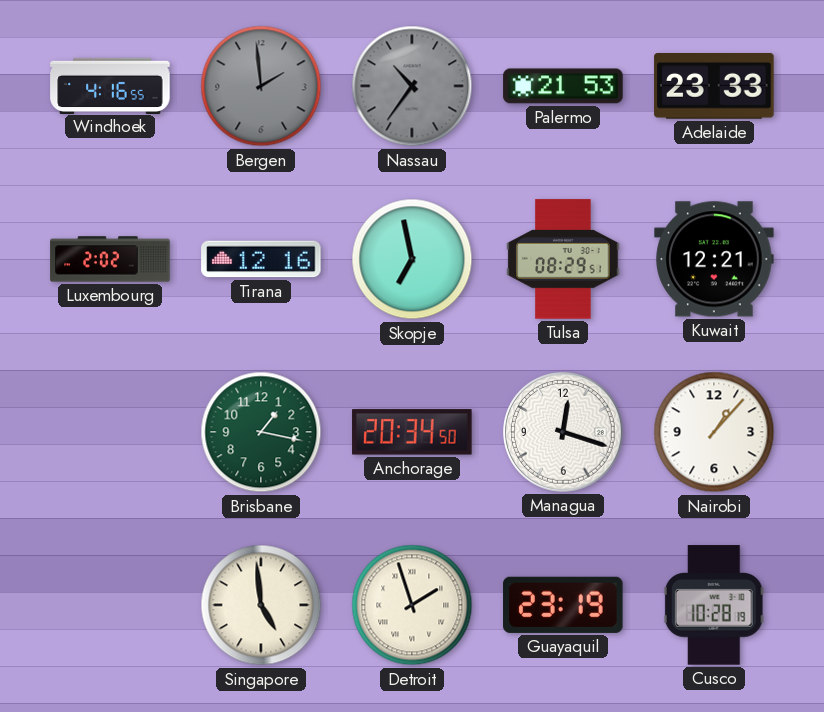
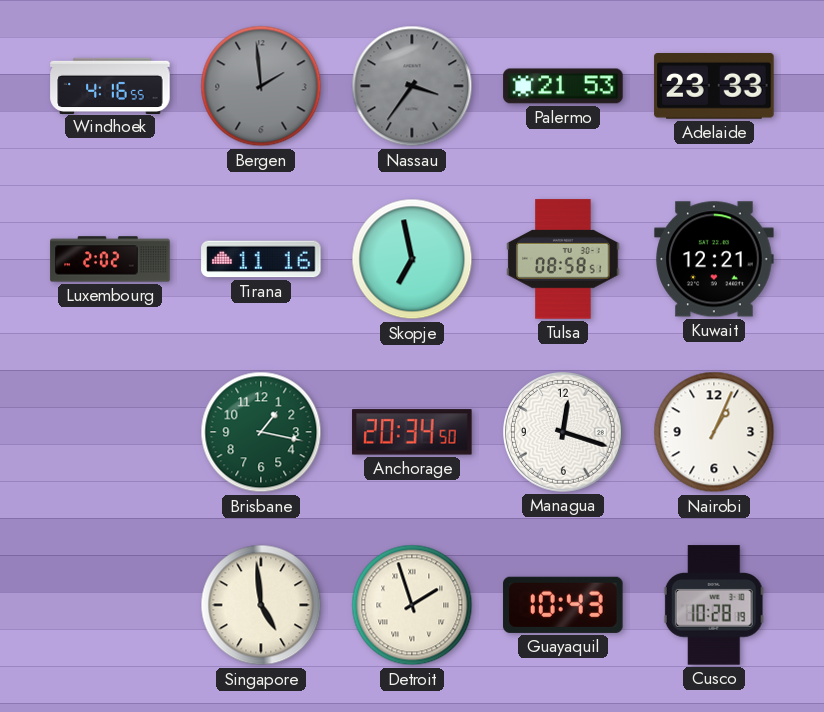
Nassau: 10:36 -> 3:36 (412, 86)
Tirana: 12:16 -> 11:16 (261, 259)
Tulsa: 08:29 -> 08:58 (563, 259)
Nairobi: 1:07 -> 1:04 (714, 432)
Guayaquil: 23:19 -> 10:43 (563, 605)
